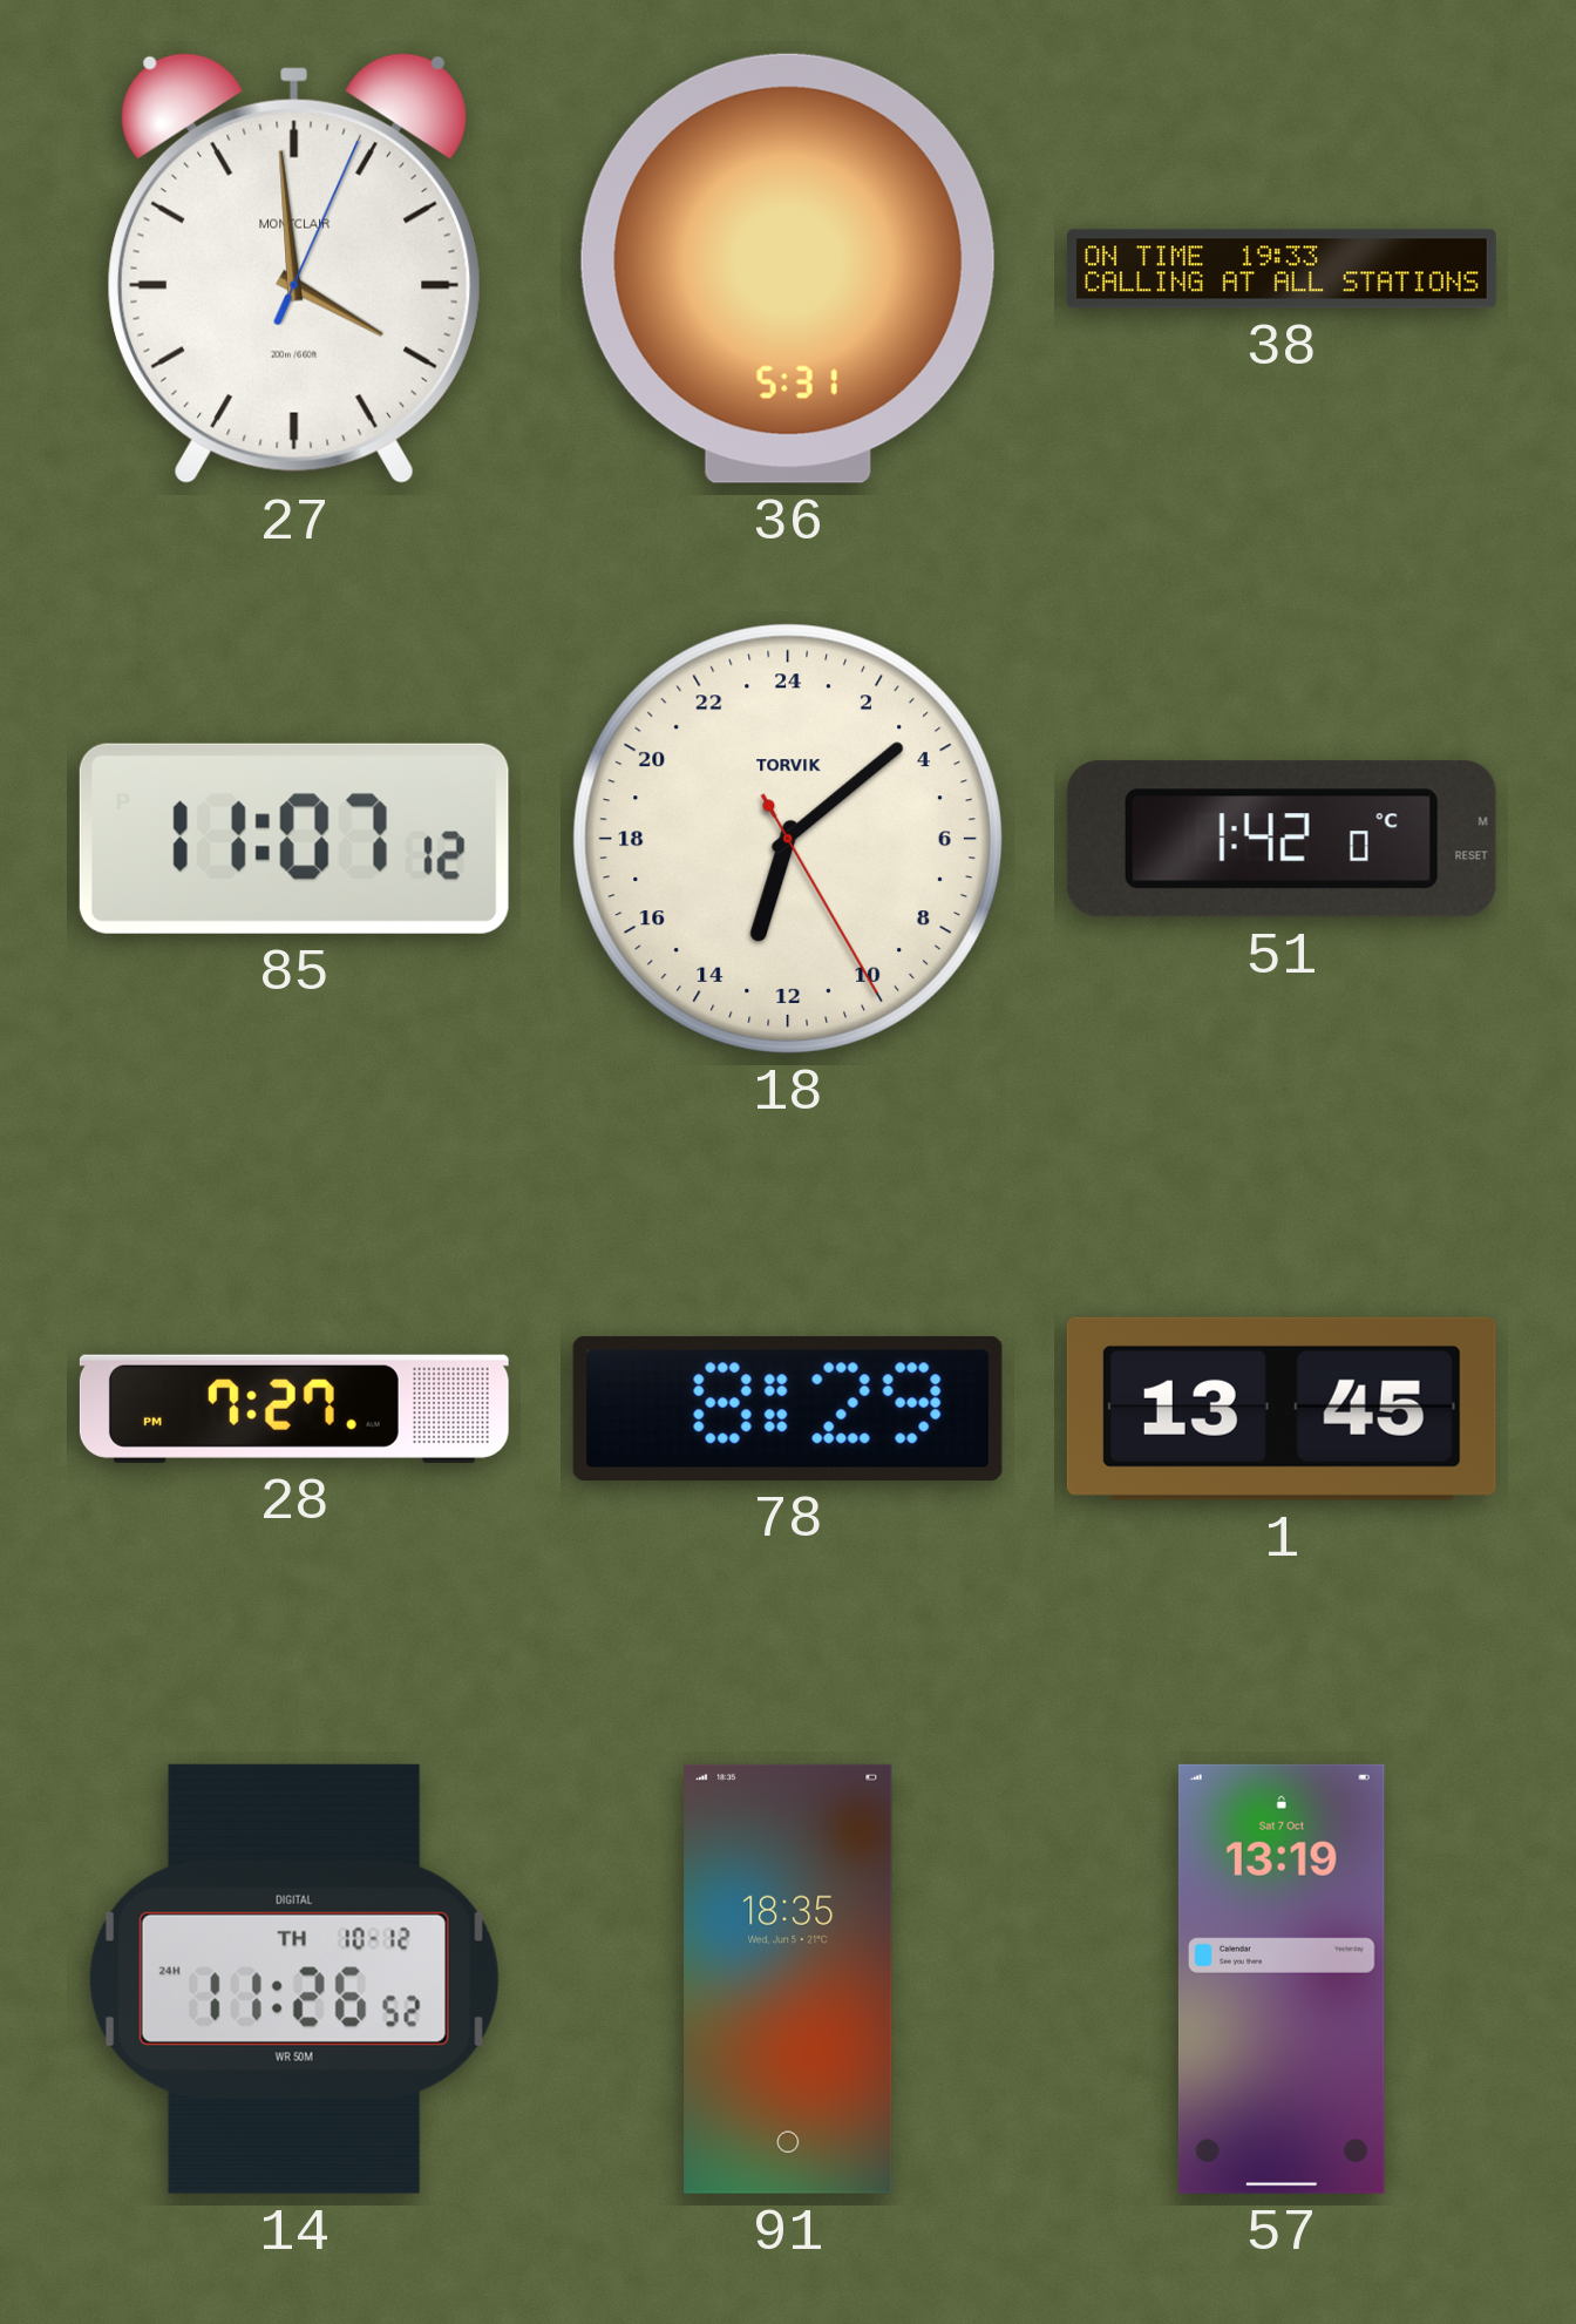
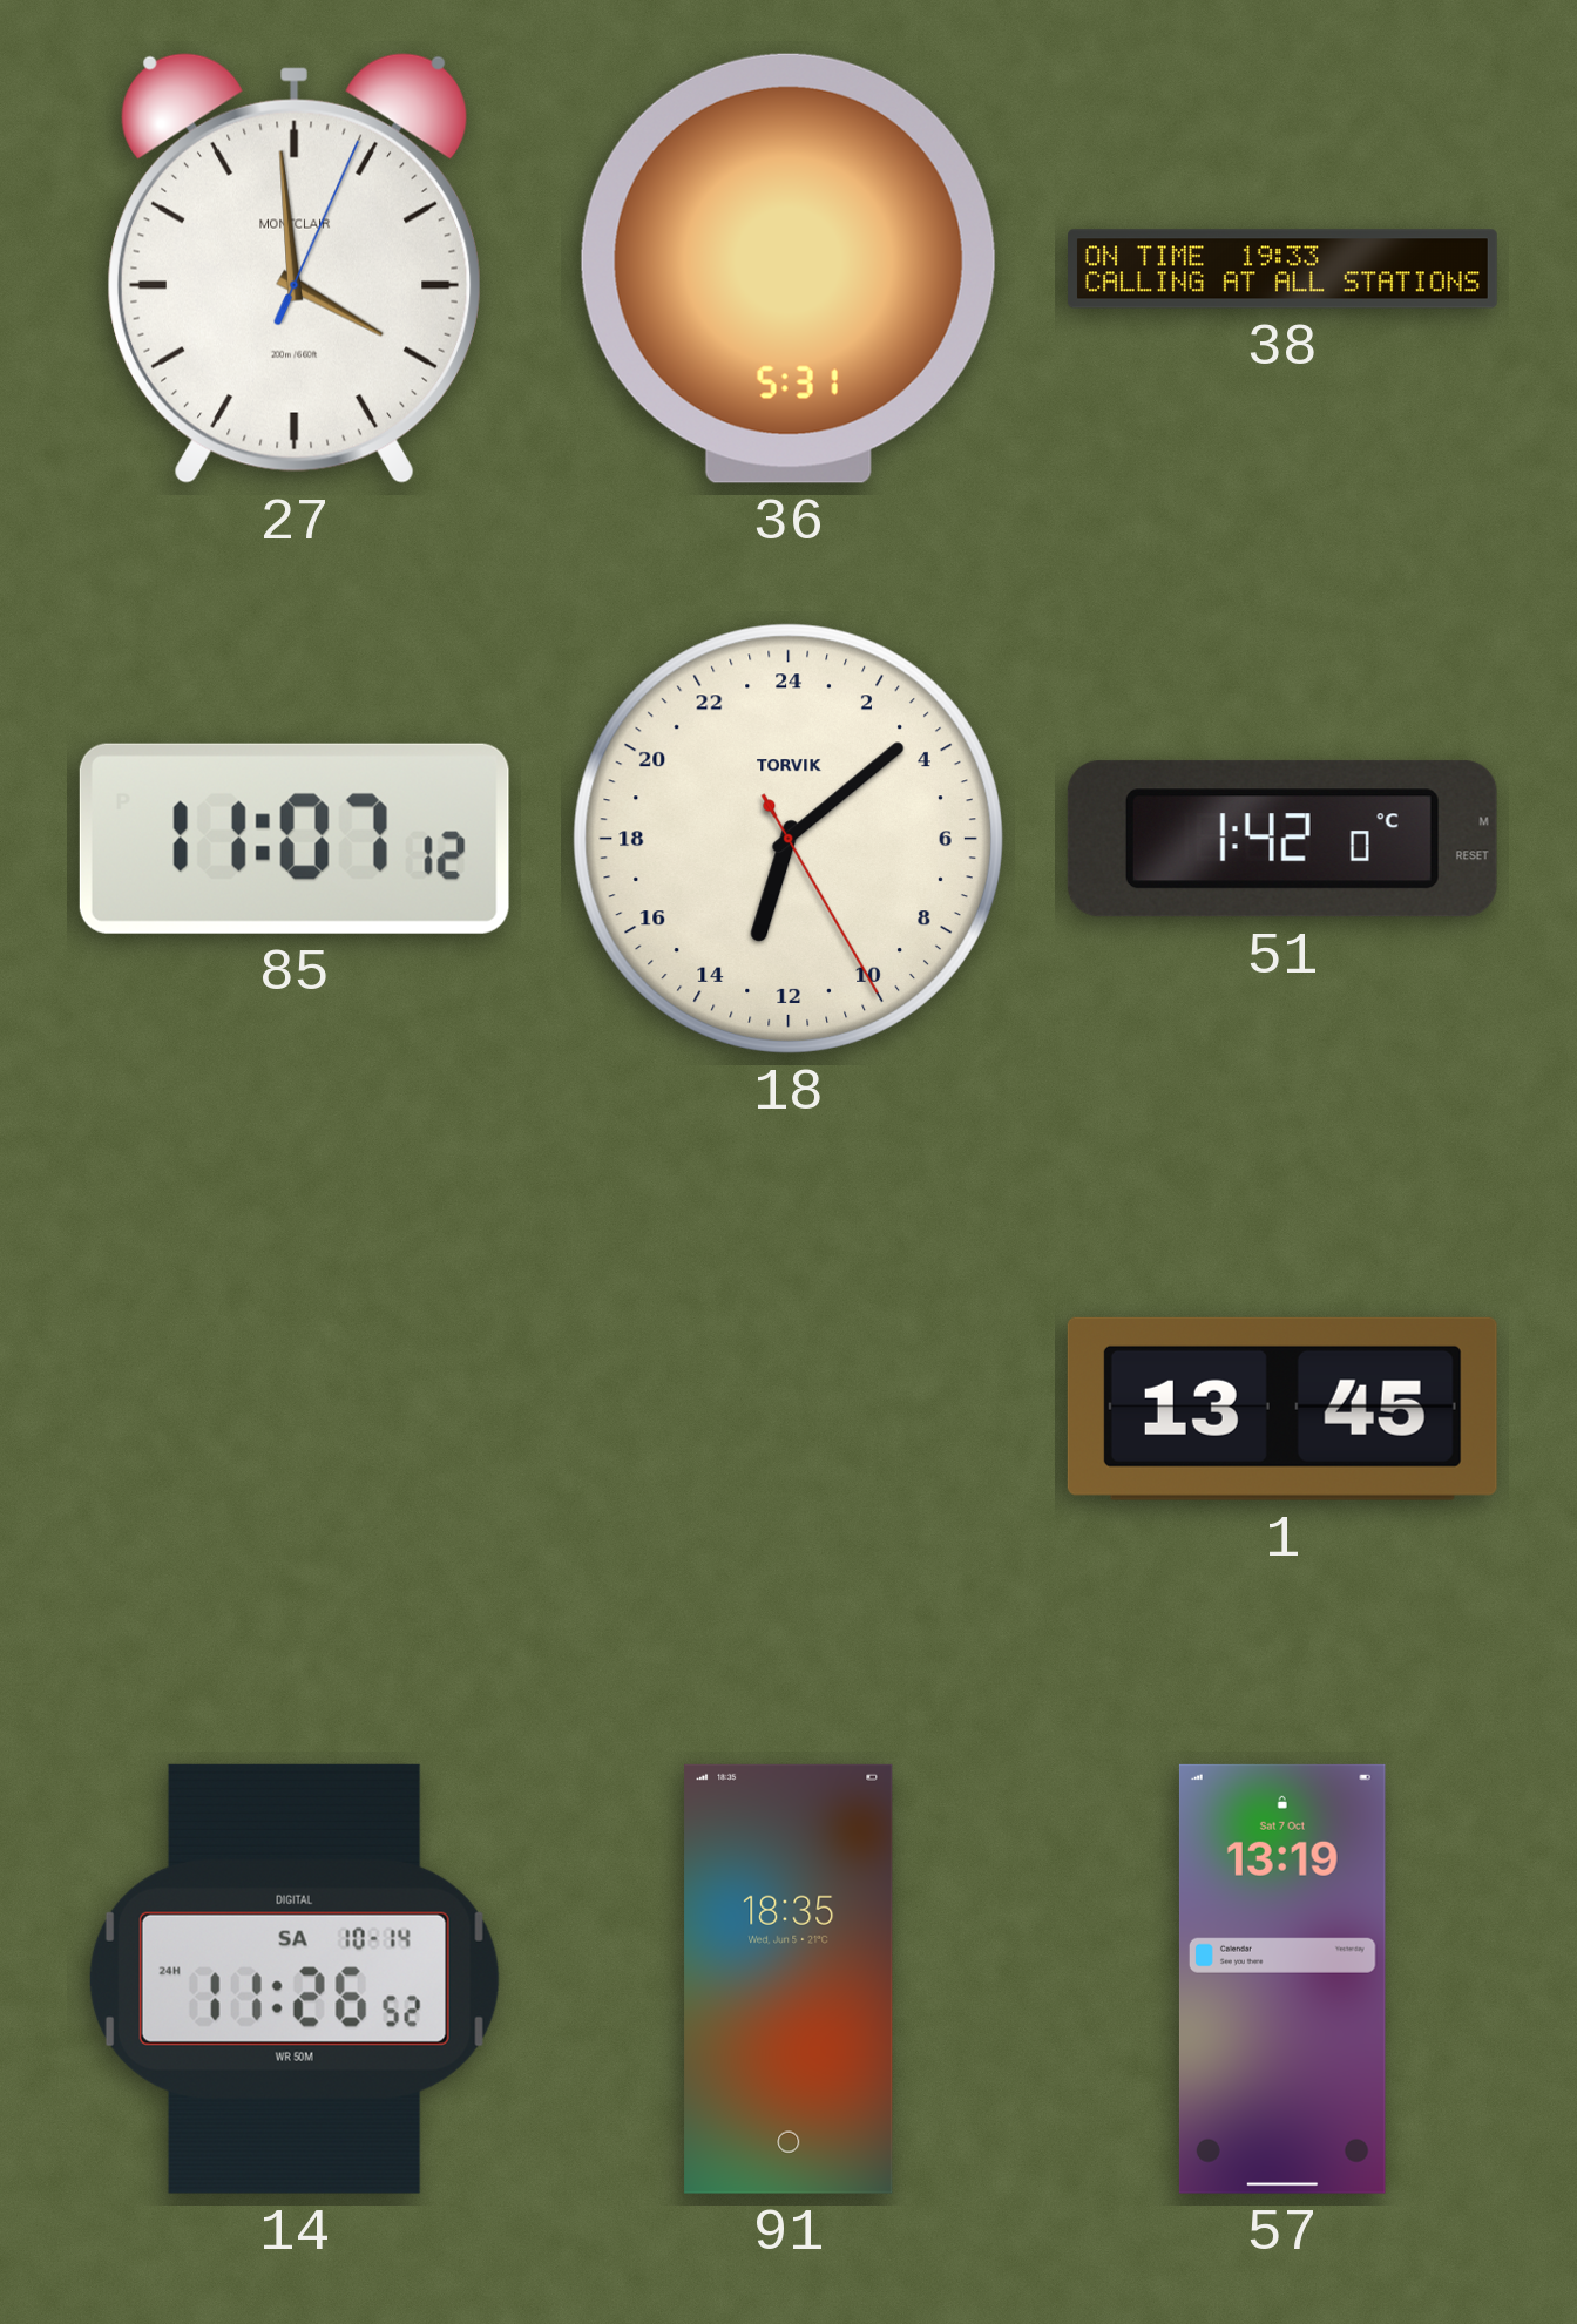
28: 7:27 -> none (294, 1409)
78: 8:29 -> none (788, 1409)
14 date: TH 10-12 -> SA 10-14 (295, 1979)
